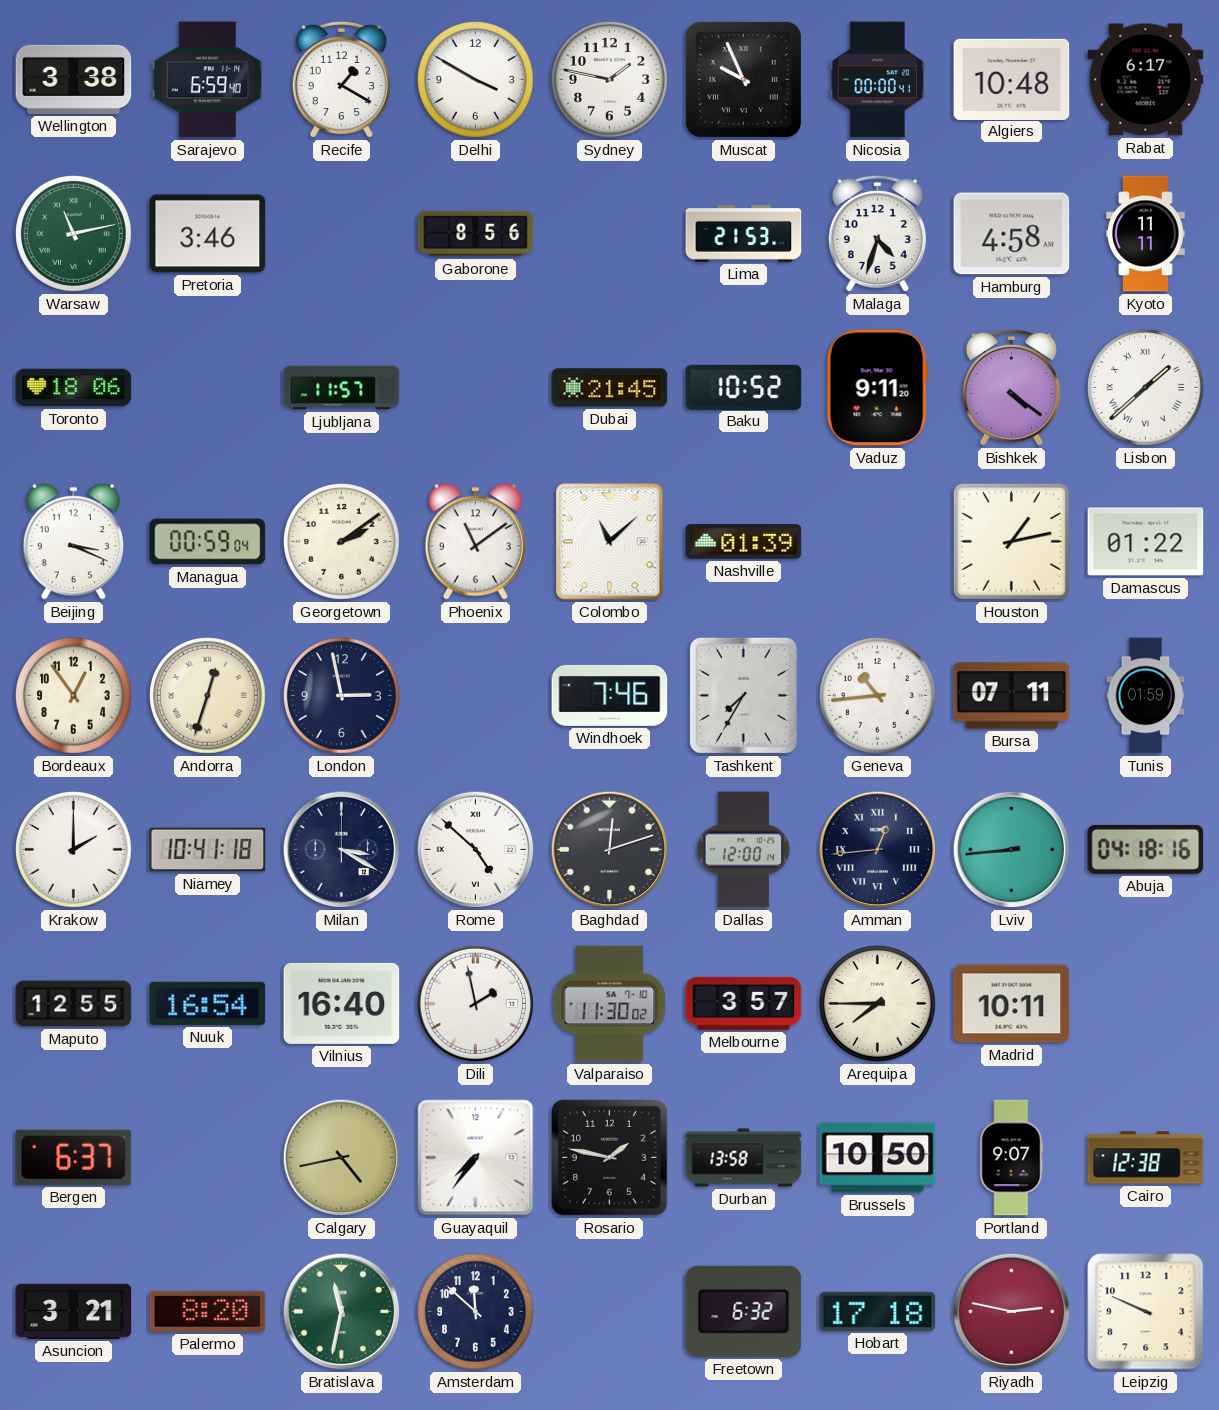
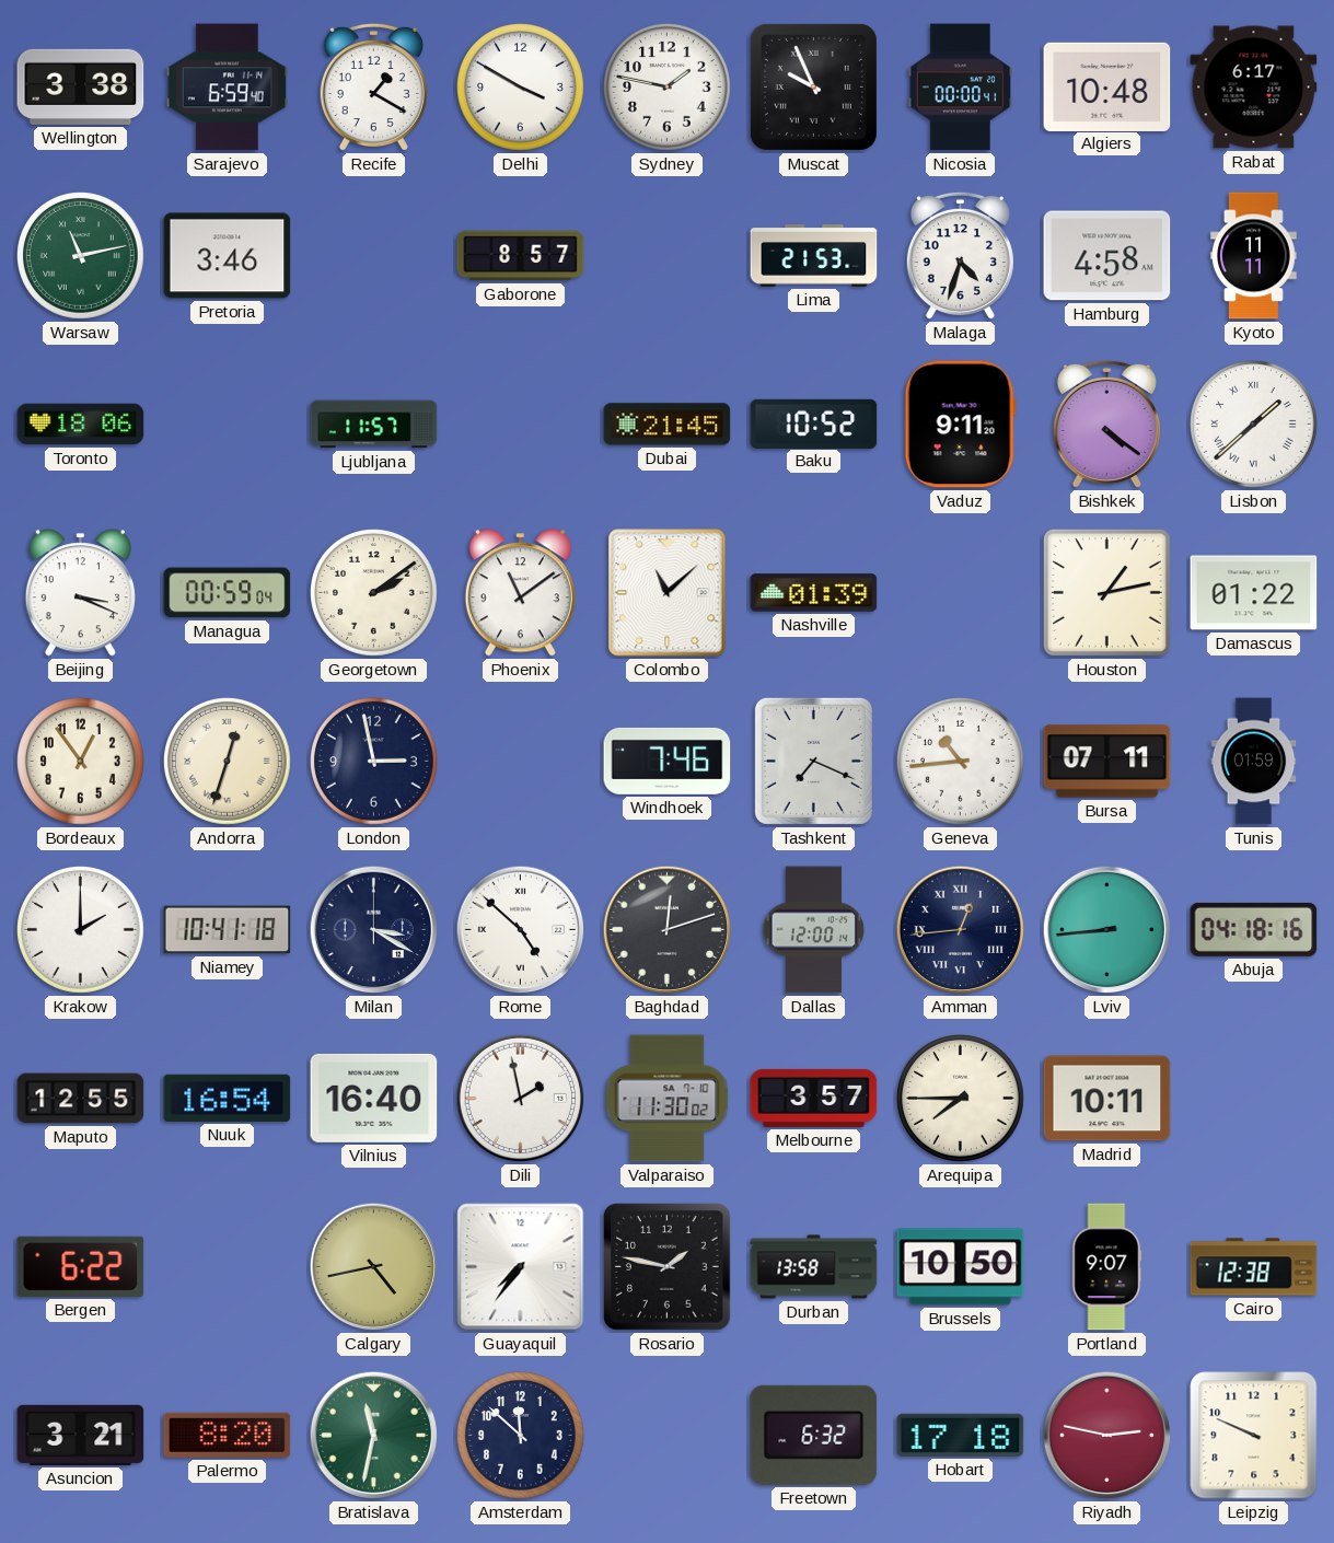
Gaborone: 8:56 -> 8:57 (521, 256)
Tashkent: 7:35 -> 7:19 (813, 761)
Bergen: 6:37 -> 6:22 (81, 1266)
